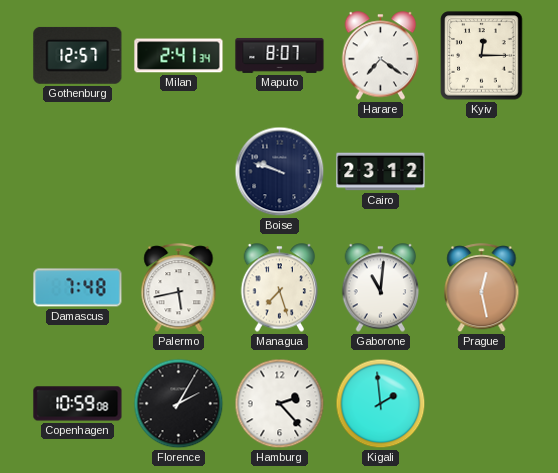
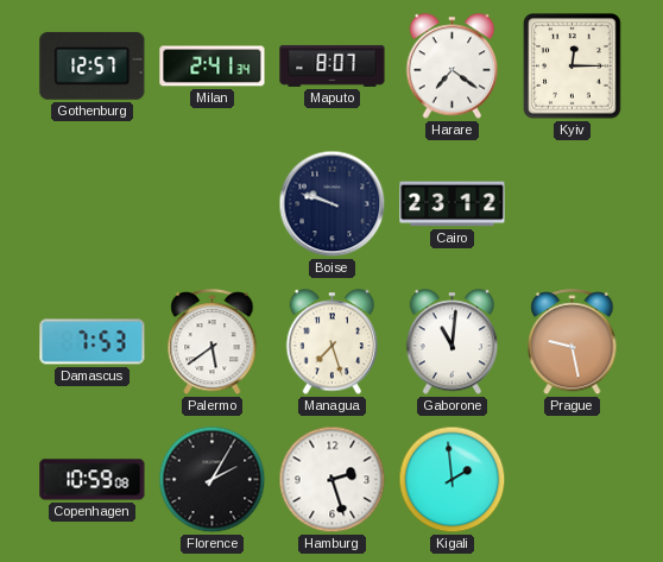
Damascus: 7:48 -> 7:53 (93, 342)
Palermo: 5:43 -> 5:39 (213, 342)
Prague: 12:28 -> 9:28 (573, 342)
Hamburg: 2:23 -> 2:27 (333, 480)
